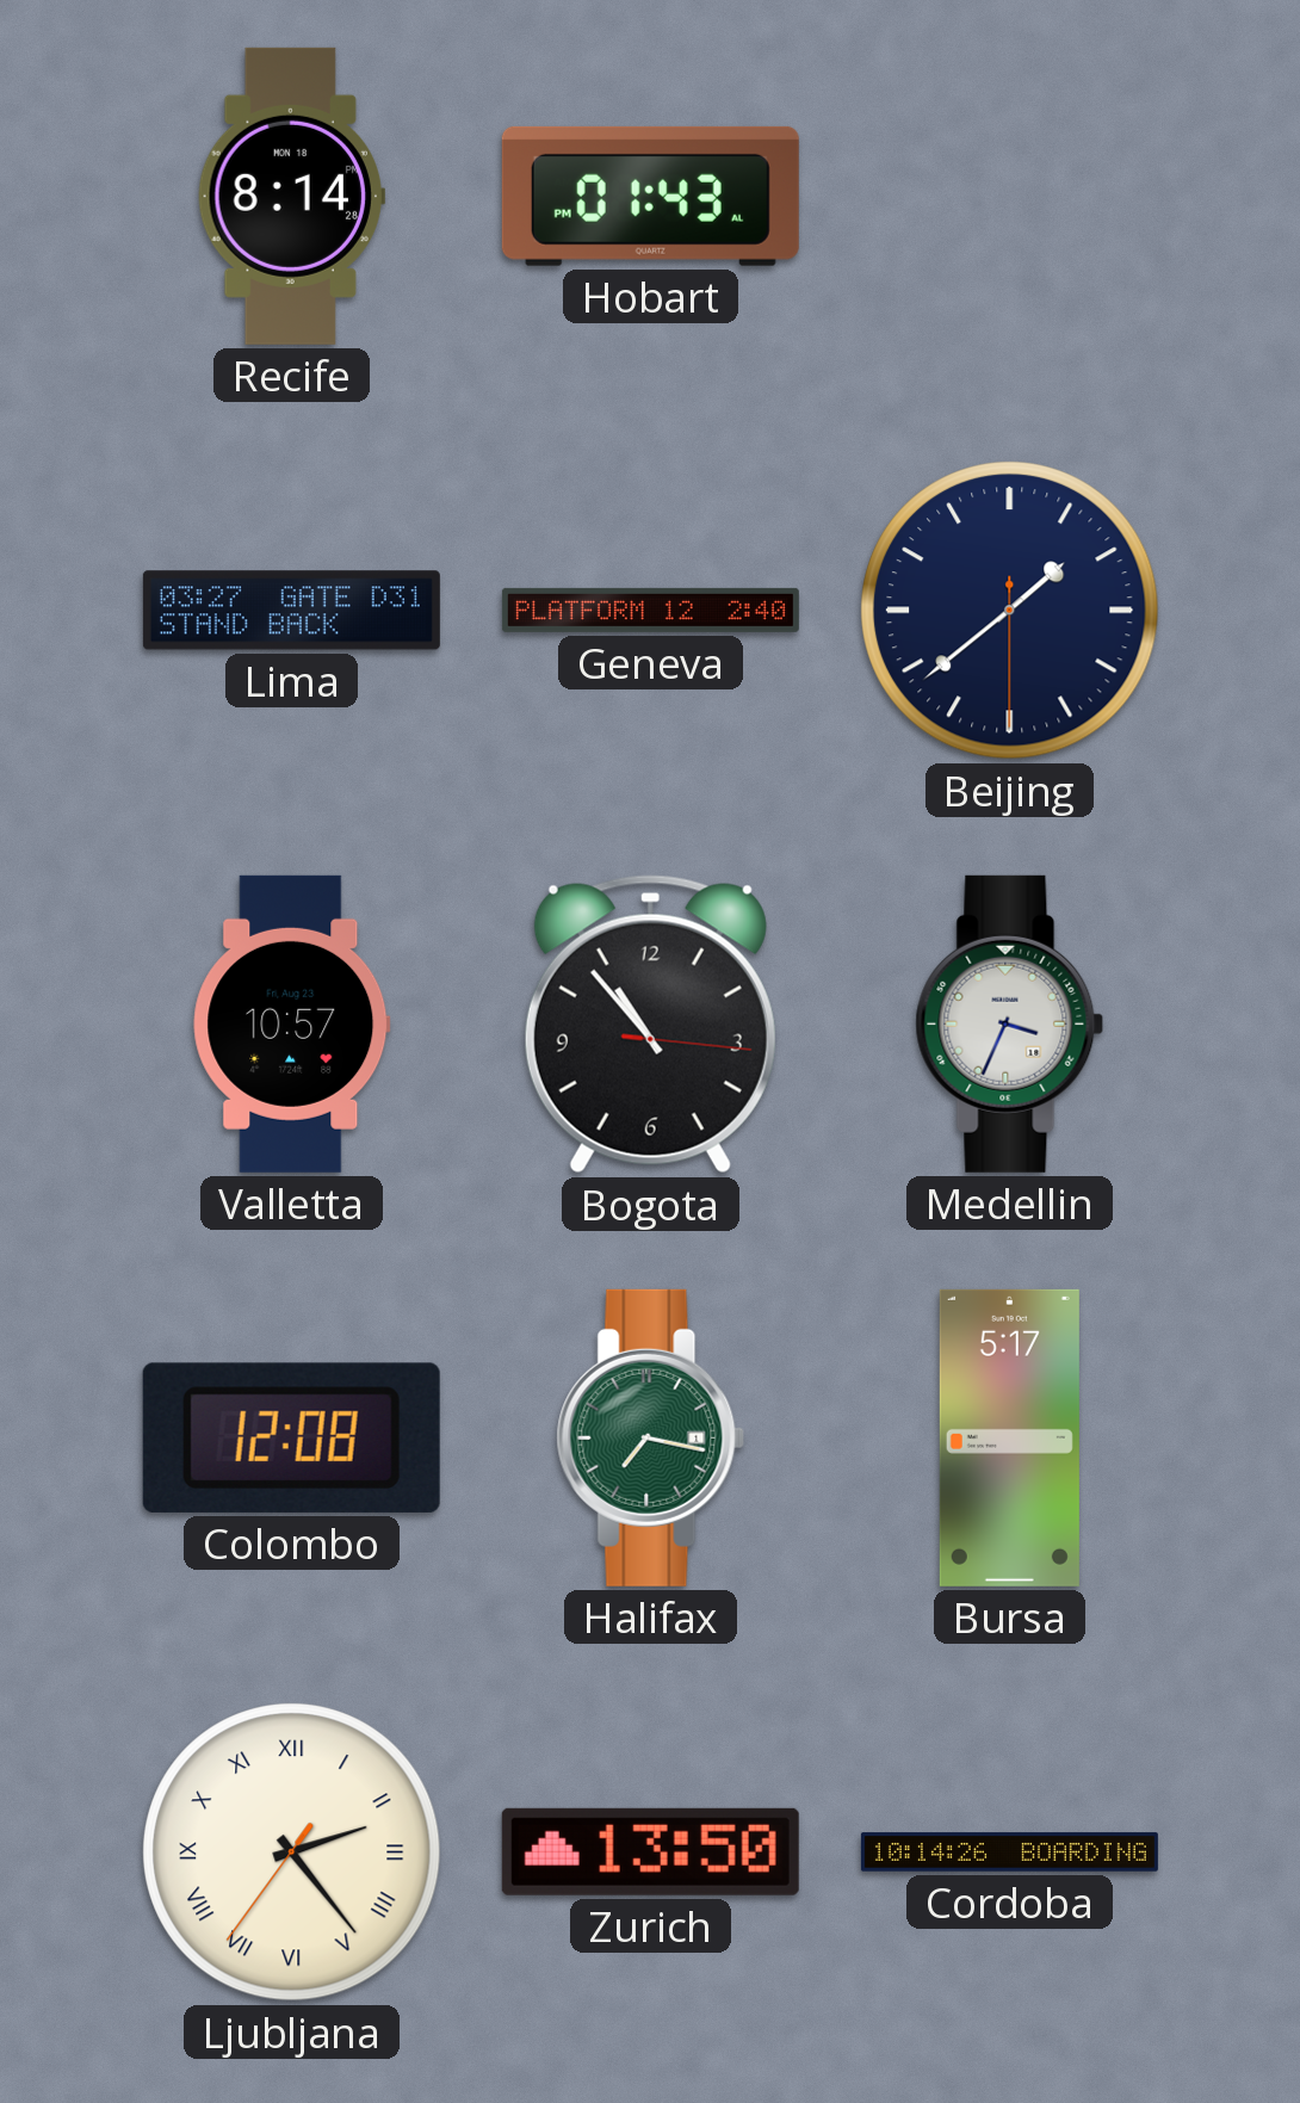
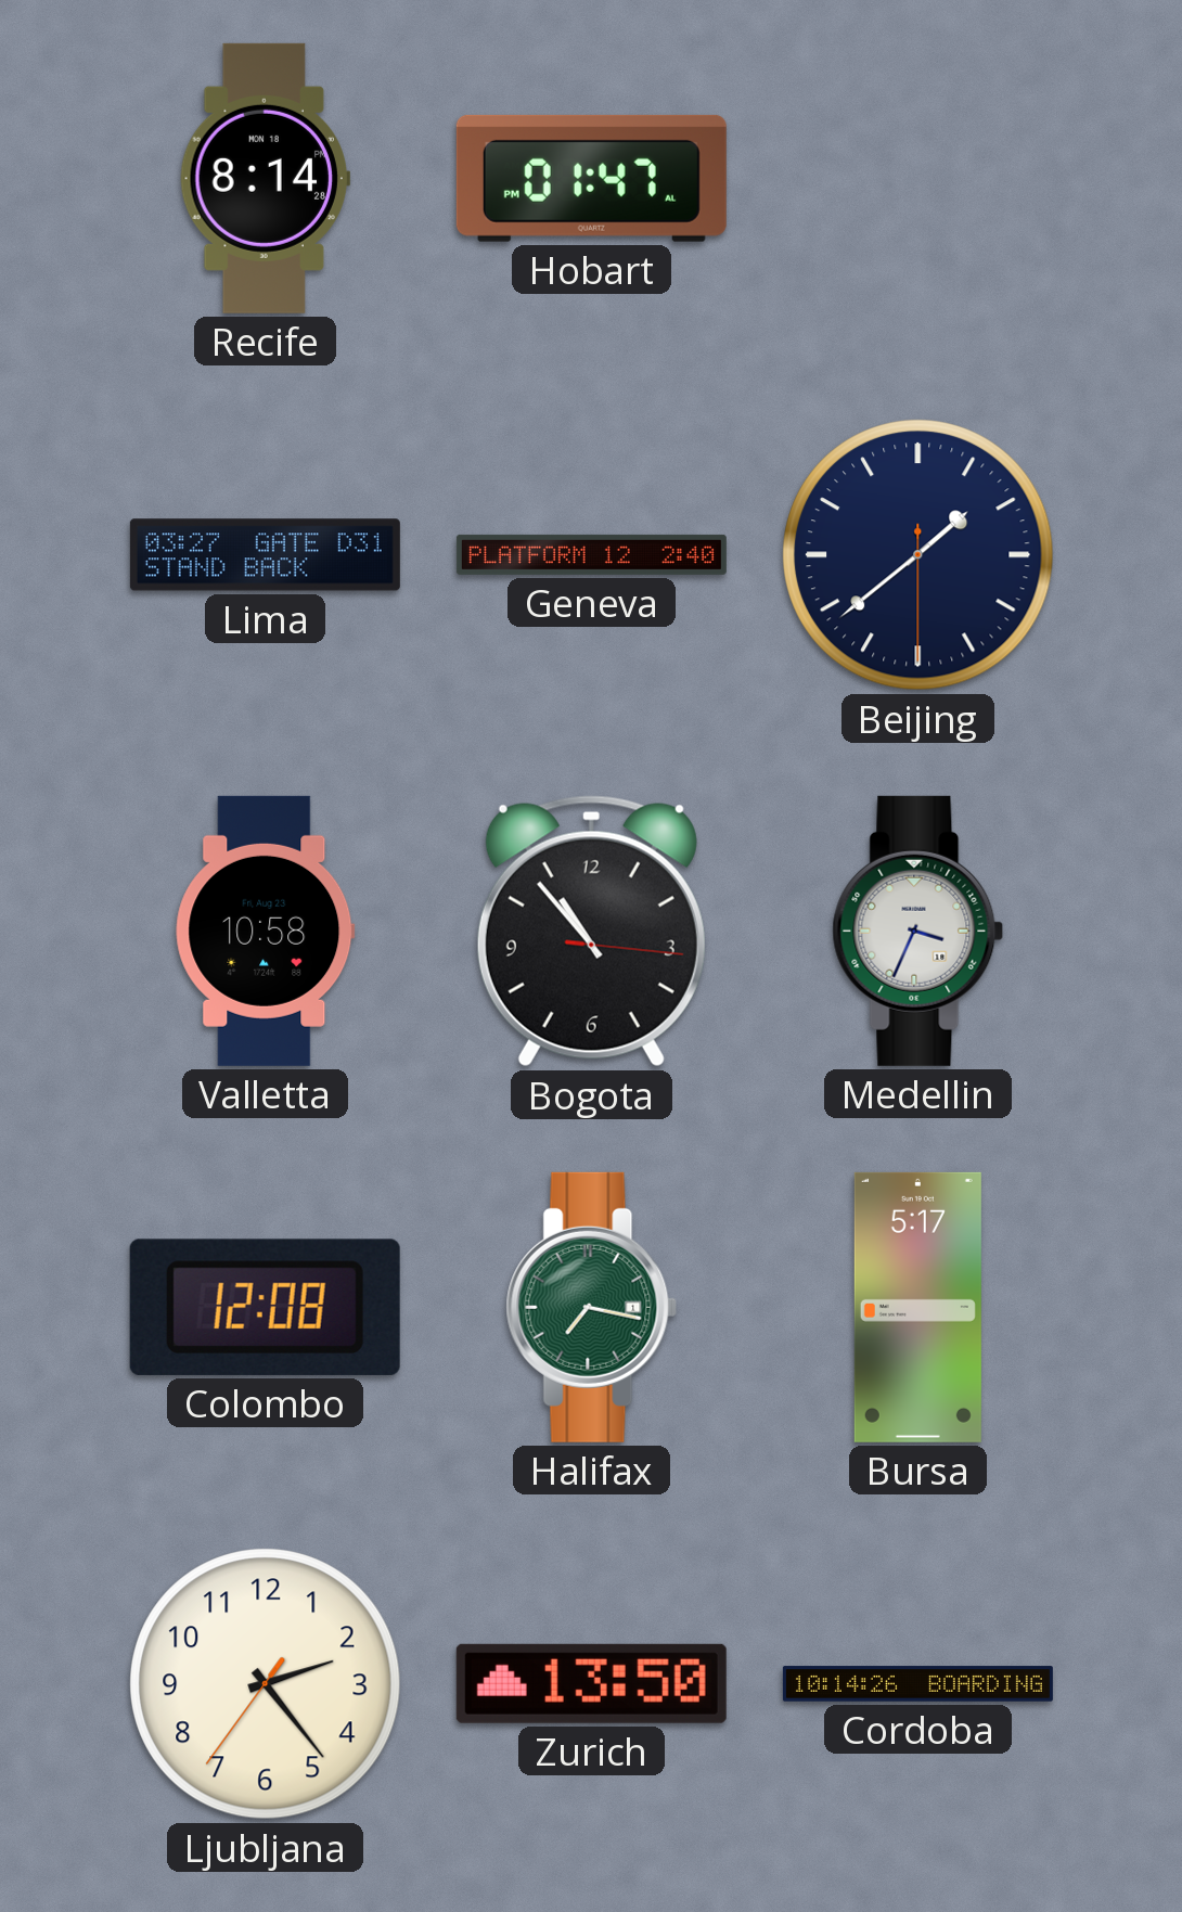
Hobart: 01:43 -> 01:47 (591, 178)
Valletta: 10:57 -> 10:58 (266, 931)
Ljubljana numerals: Roman -> Arabic (266, 1684)
